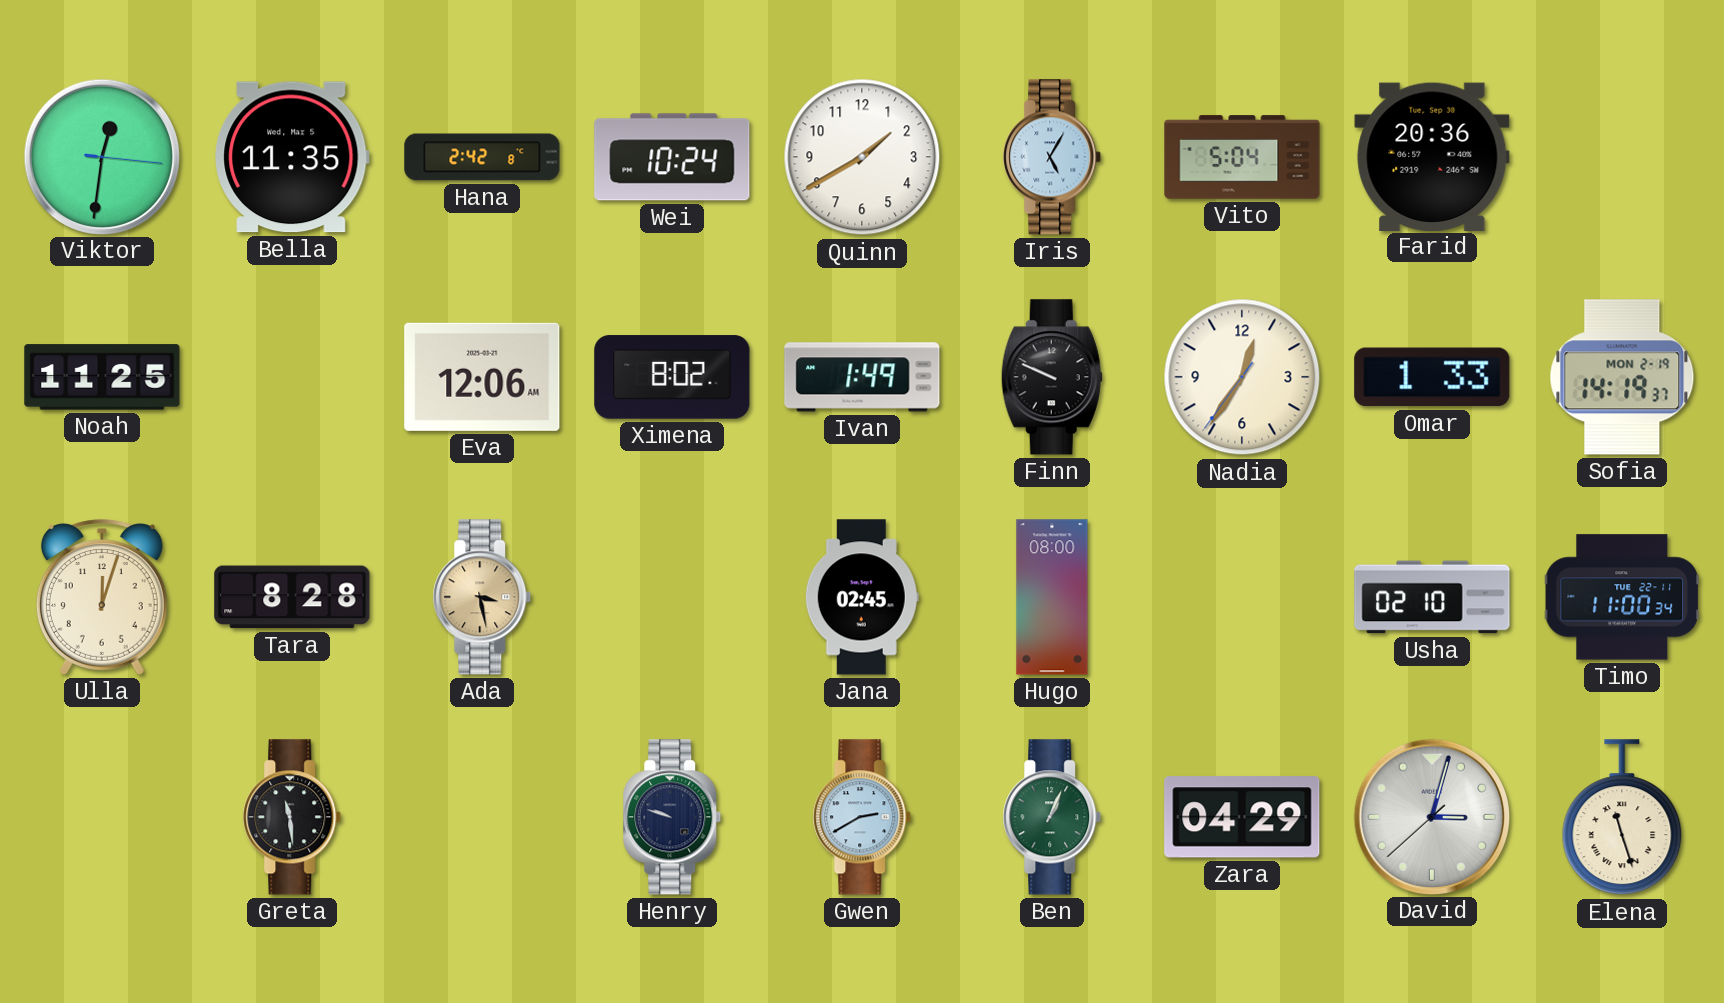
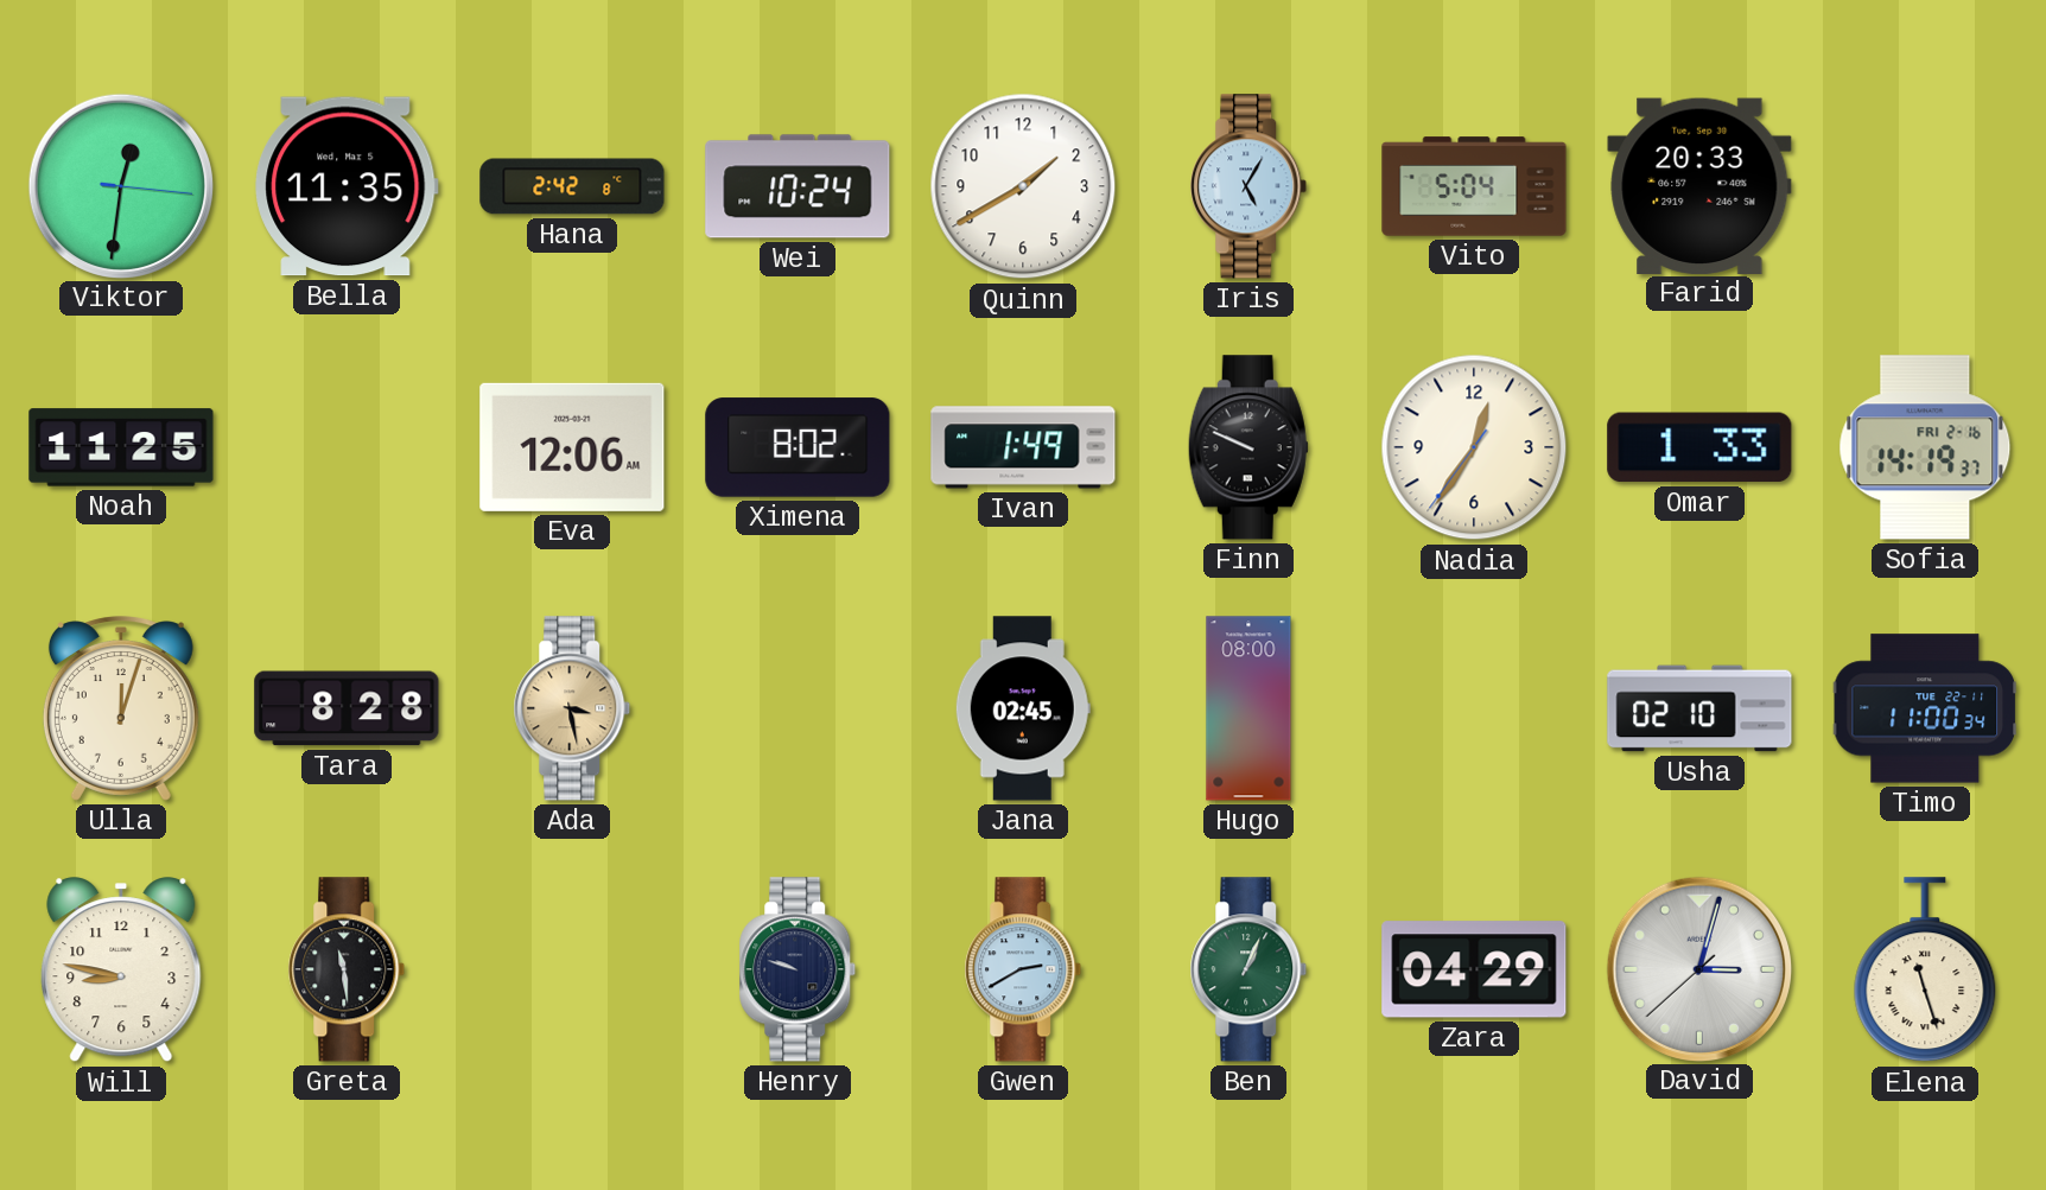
Farid: 20:36 -> 20:33 (1699, 185)
Sofia date: MON 2-19 -> FRI 2-16 (1925, 447)
Will: none -> 8:47 (121, 971)
